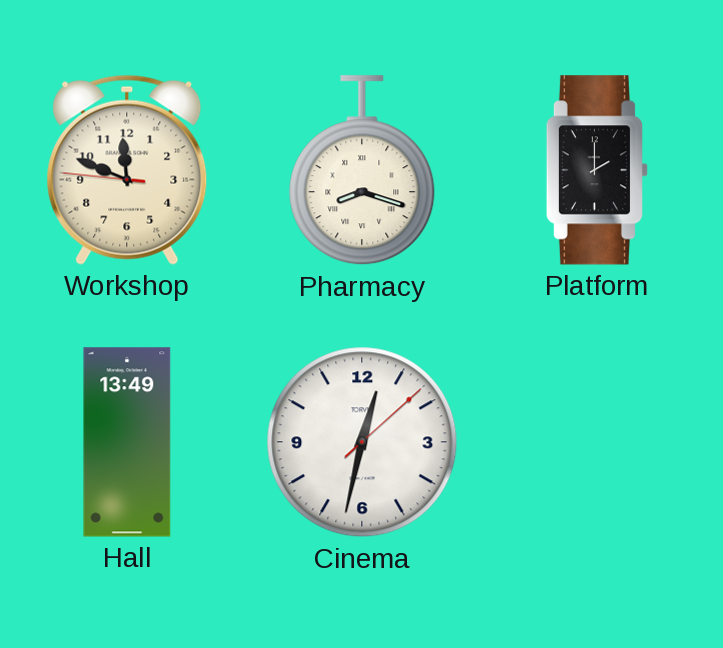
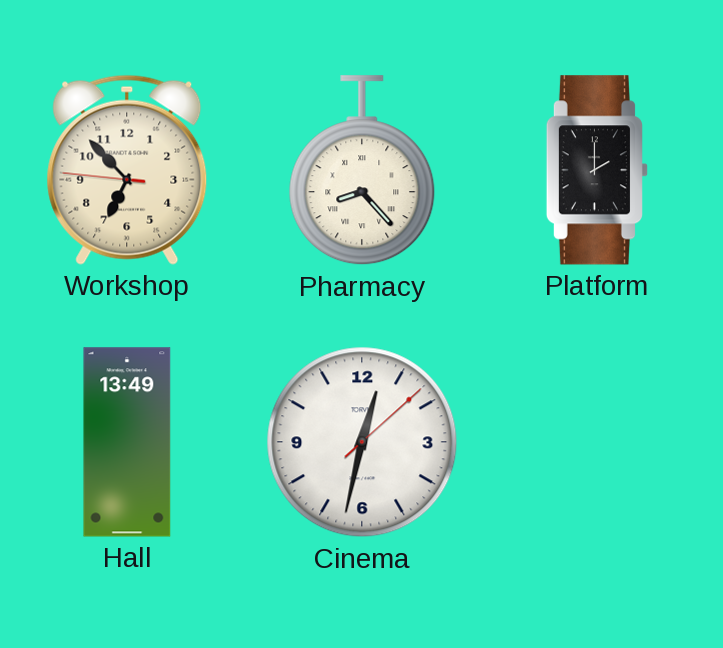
Workshop: 11:48 -> 6:52 (127, 170)
Pharmacy: 8:18 -> 8:23 (362, 171)
